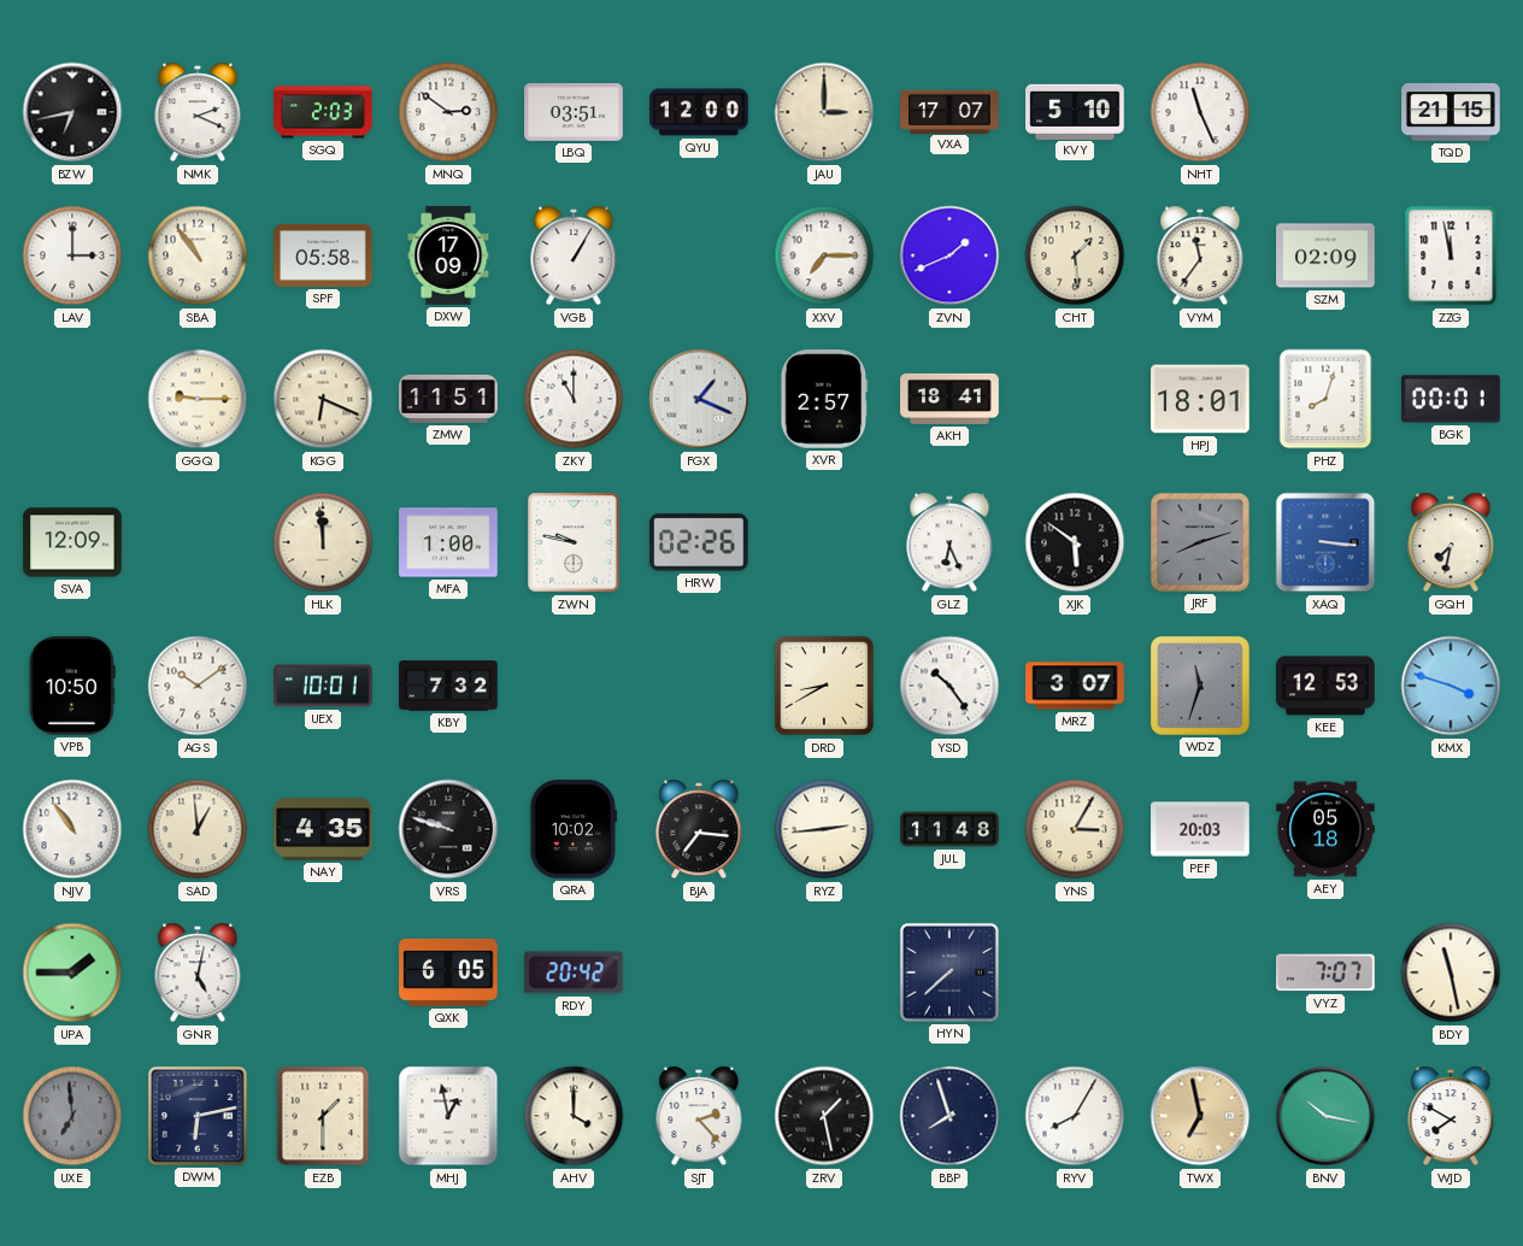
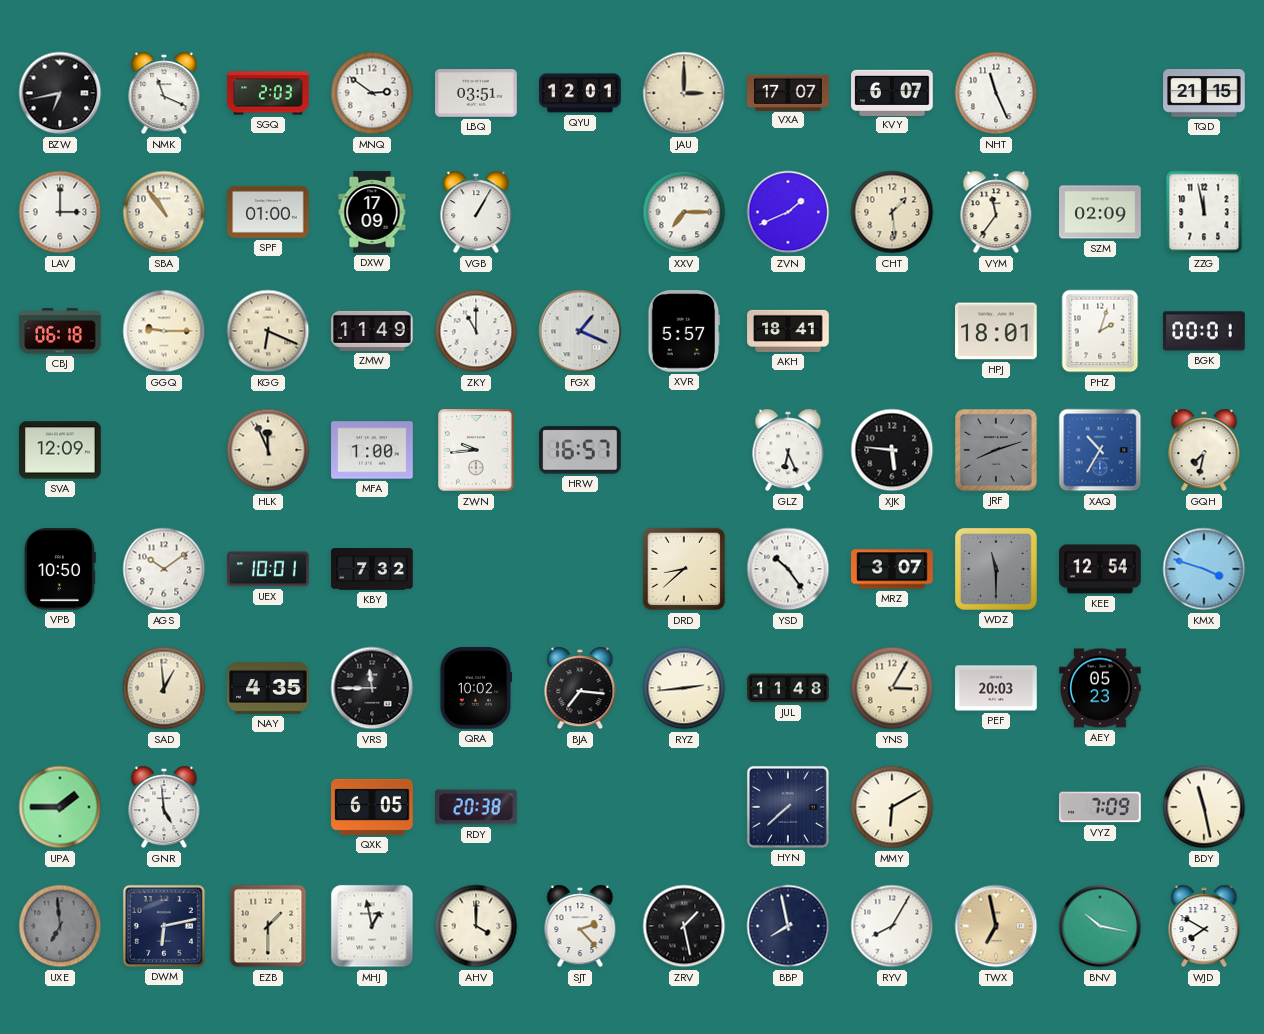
NMK: 2:19 -> 11:19 (164, 93)
QYU: 12:00 -> 12:01 (580, 93)
KVY: 5:10 -> 6:07 (892, 92)
SPF: 05:58 -> 01:00 (268, 212)
CBJ: none -> 06:18 (60, 331)
ZMW: 11:51 -> 11:49 (372, 331)
XVR: 2:57 -> 5:57 (684, 331)
PHZ: 8:03 -> 2:03 (1100, 331)
HLK: 11:59 -> 11:56 (268, 450)
ZWN: 9:47 -> 9:44 (476, 450)
HRW: 02:26 -> 16:57 (580, 450)
XJK: 5:51 -> 5:46 (892, 450)
XAQ: 3:16 -> 10:35 (1100, 450)
DRD: 8:40 -> 8:38 (684, 569)
WDZ: 11:33 -> 11:30 (996, 569)
KEE: 12:53 -> 12:54 (1100, 569)
NJV: 10:54 -> none (72, 829)
VRS: 9:48 -> 11:45 (372, 688)
AEY: 05:18 -> 05:23 (1100, 688)
GNR: 5:02 -> 4:59 (164, 807)
RDY: 20:42 -> 20:38 (477, 807)
MMY: none -> 6:10 (892, 807)
VYZ: 7:07 -> 7:09 (1100, 807)
BBP: 7:57 -> 7:58 (788, 926)
